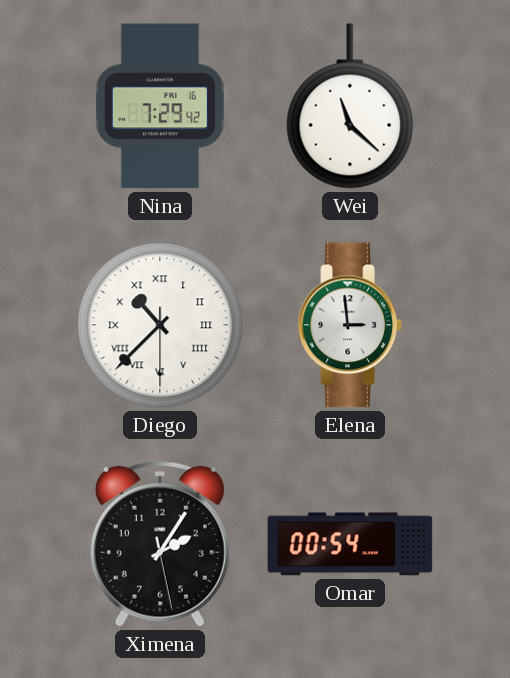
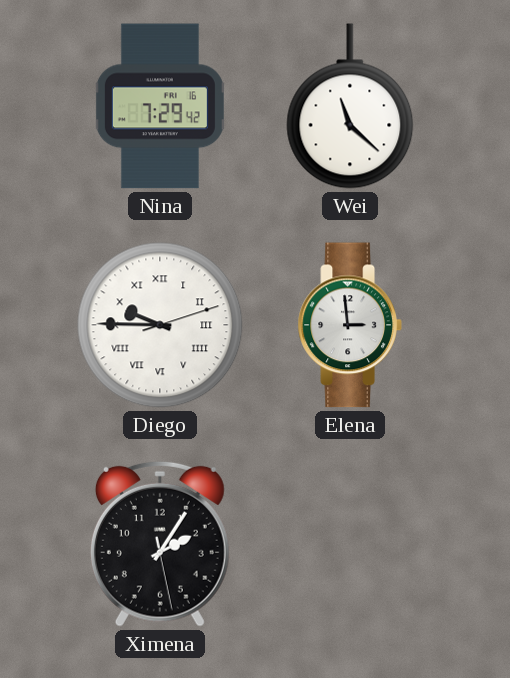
Diego: 10:37 -> 9:45 (160, 325)
Omar: 00:54 -> none (350, 544)
